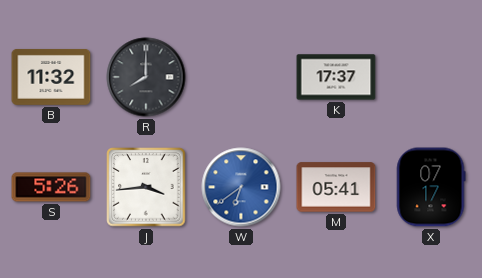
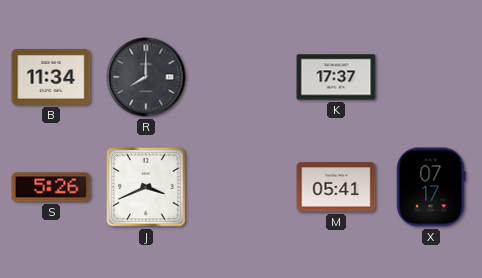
B: 11:32 -> 11:34 (51, 77)
J: 3:44 -> 3:41 (146, 187)
W: 6:39 -> none (241, 187)
